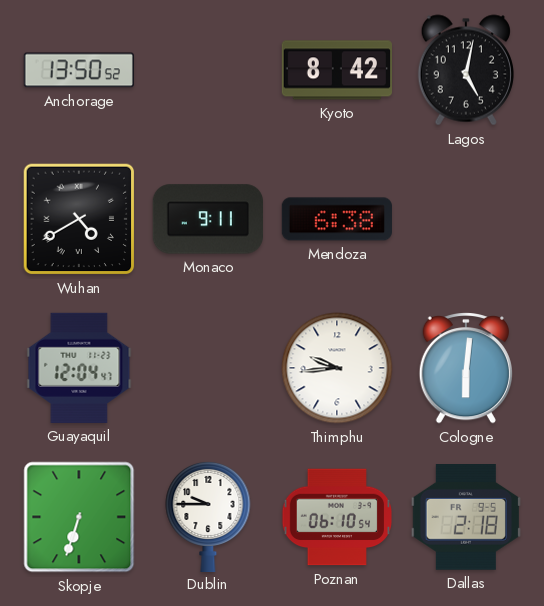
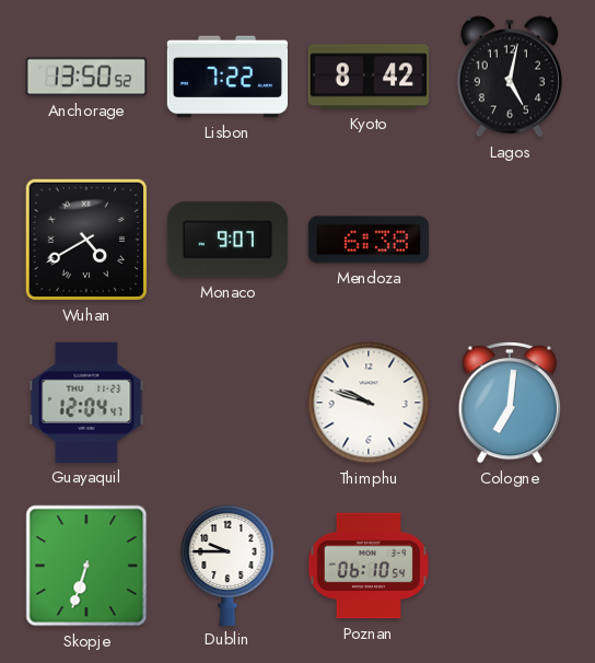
Lisbon: none -> 7:22 (226, 77)
Monaco: 9:11 -> 9:07 (227, 240)
Thimphu: 9:44 -> 9:48 (369, 403)
Cologne: 6:01 -> 7:01 (509, 403)
Dallas: 2:18 -> none (466, 518)
